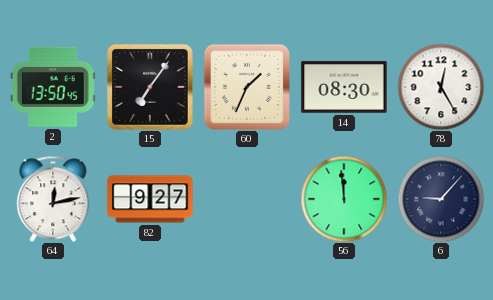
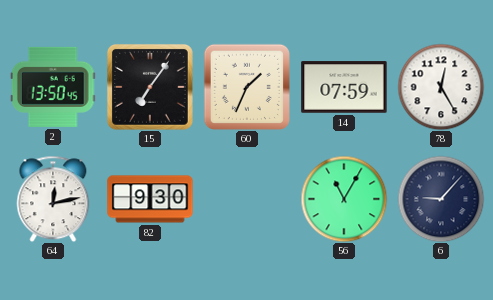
14: 08:30 -> 07:59 (344, 87)
82: 9:27 -> 9:30 (150, 199)
56: 11:59 -> 11:05 (344, 199)
